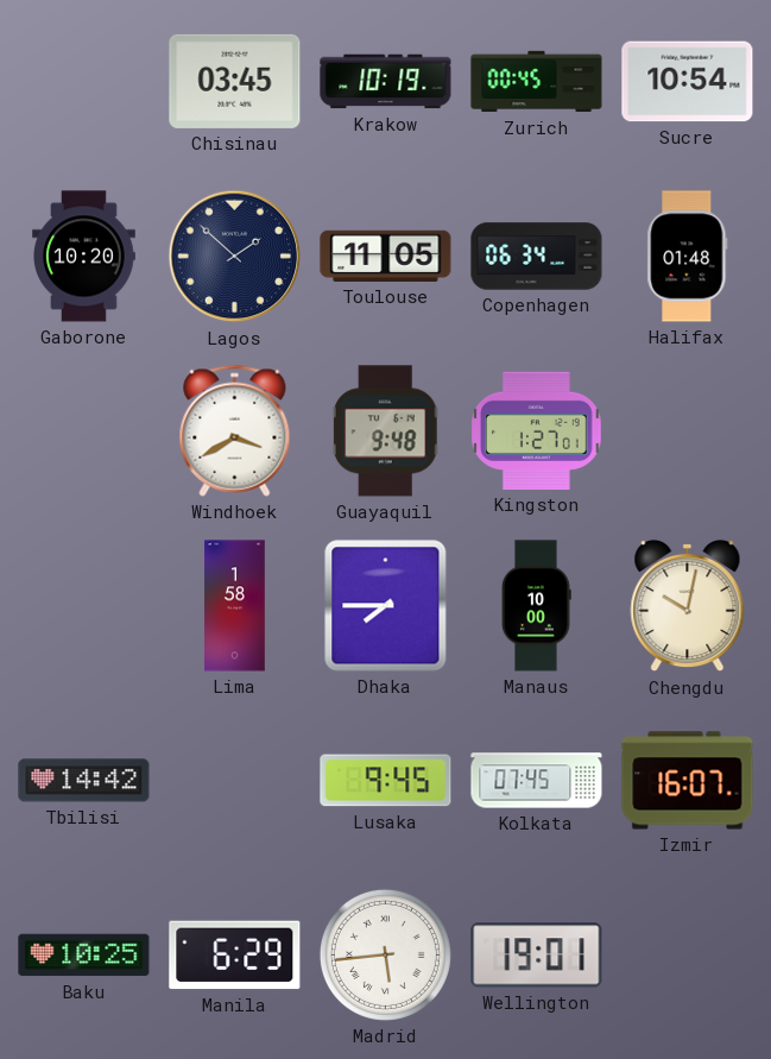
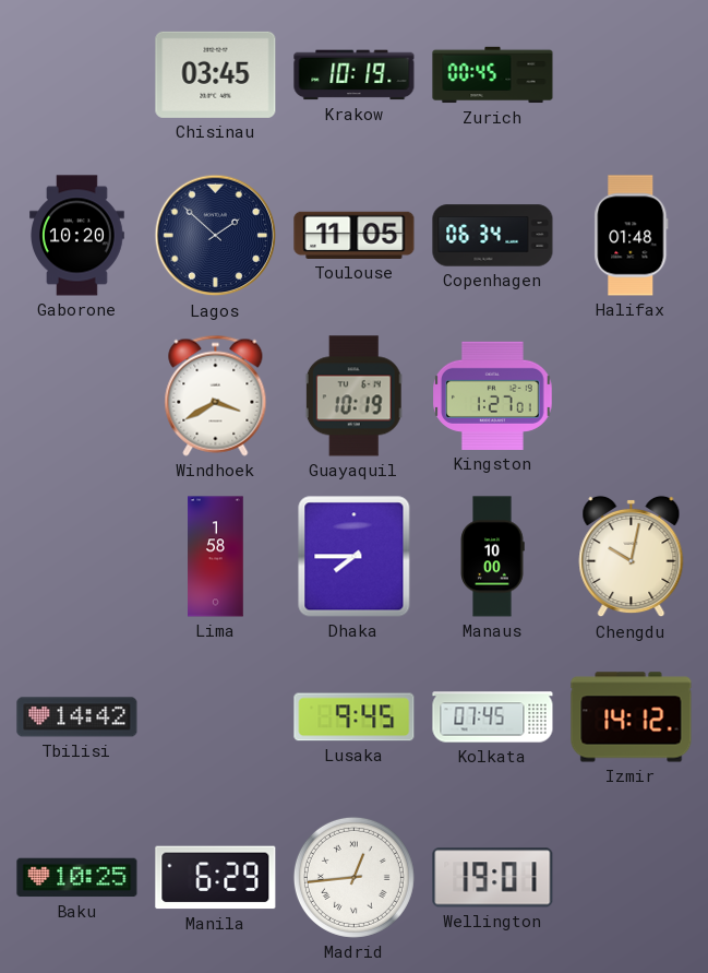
Sucre: 10:54 -> none (688, 82)
Guayaquil: 9:48 -> 10:19 (353, 396)
Izmir: 16:07 -> 14:12 (632, 717)
Madrid: 5:44 -> 12:44 (353, 877)
